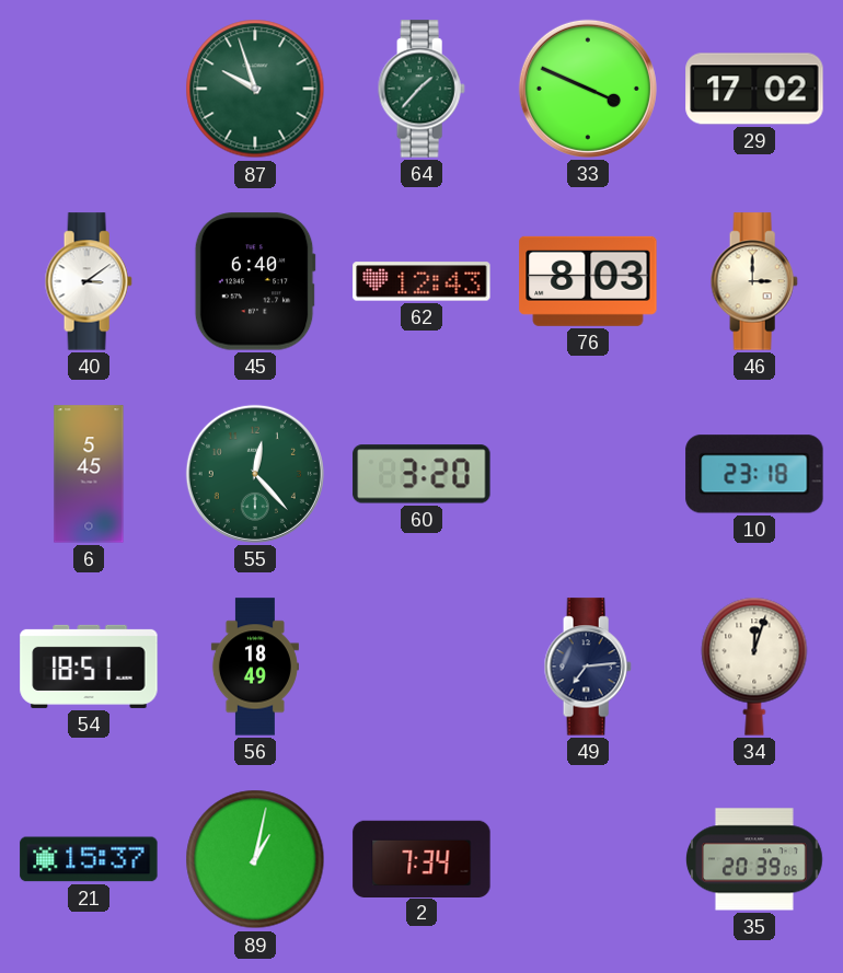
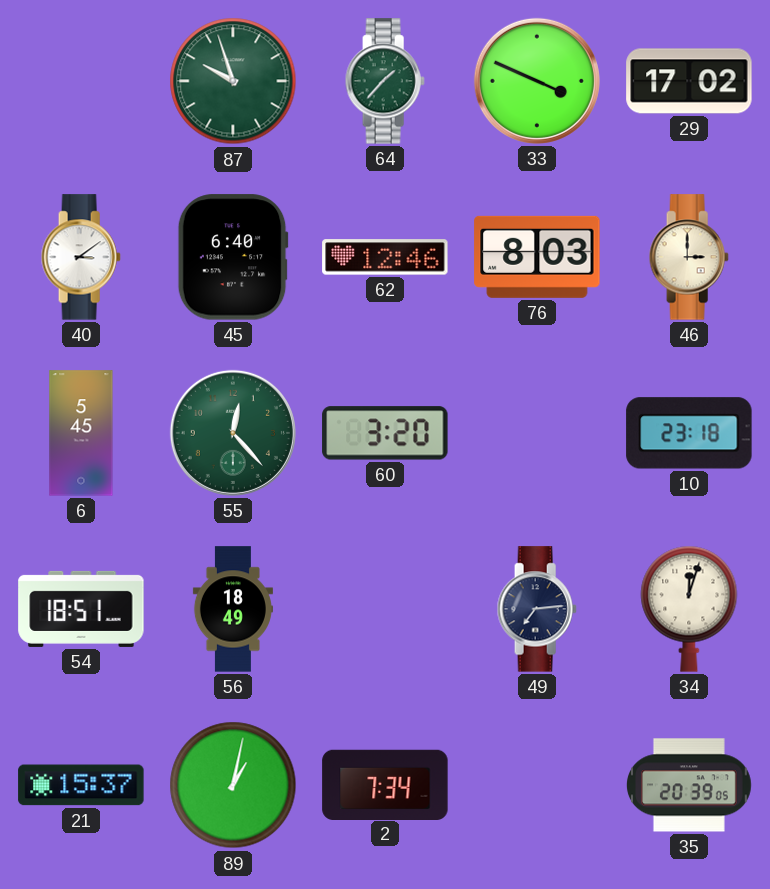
62: 12:43 -> 12:46 (385, 257)
